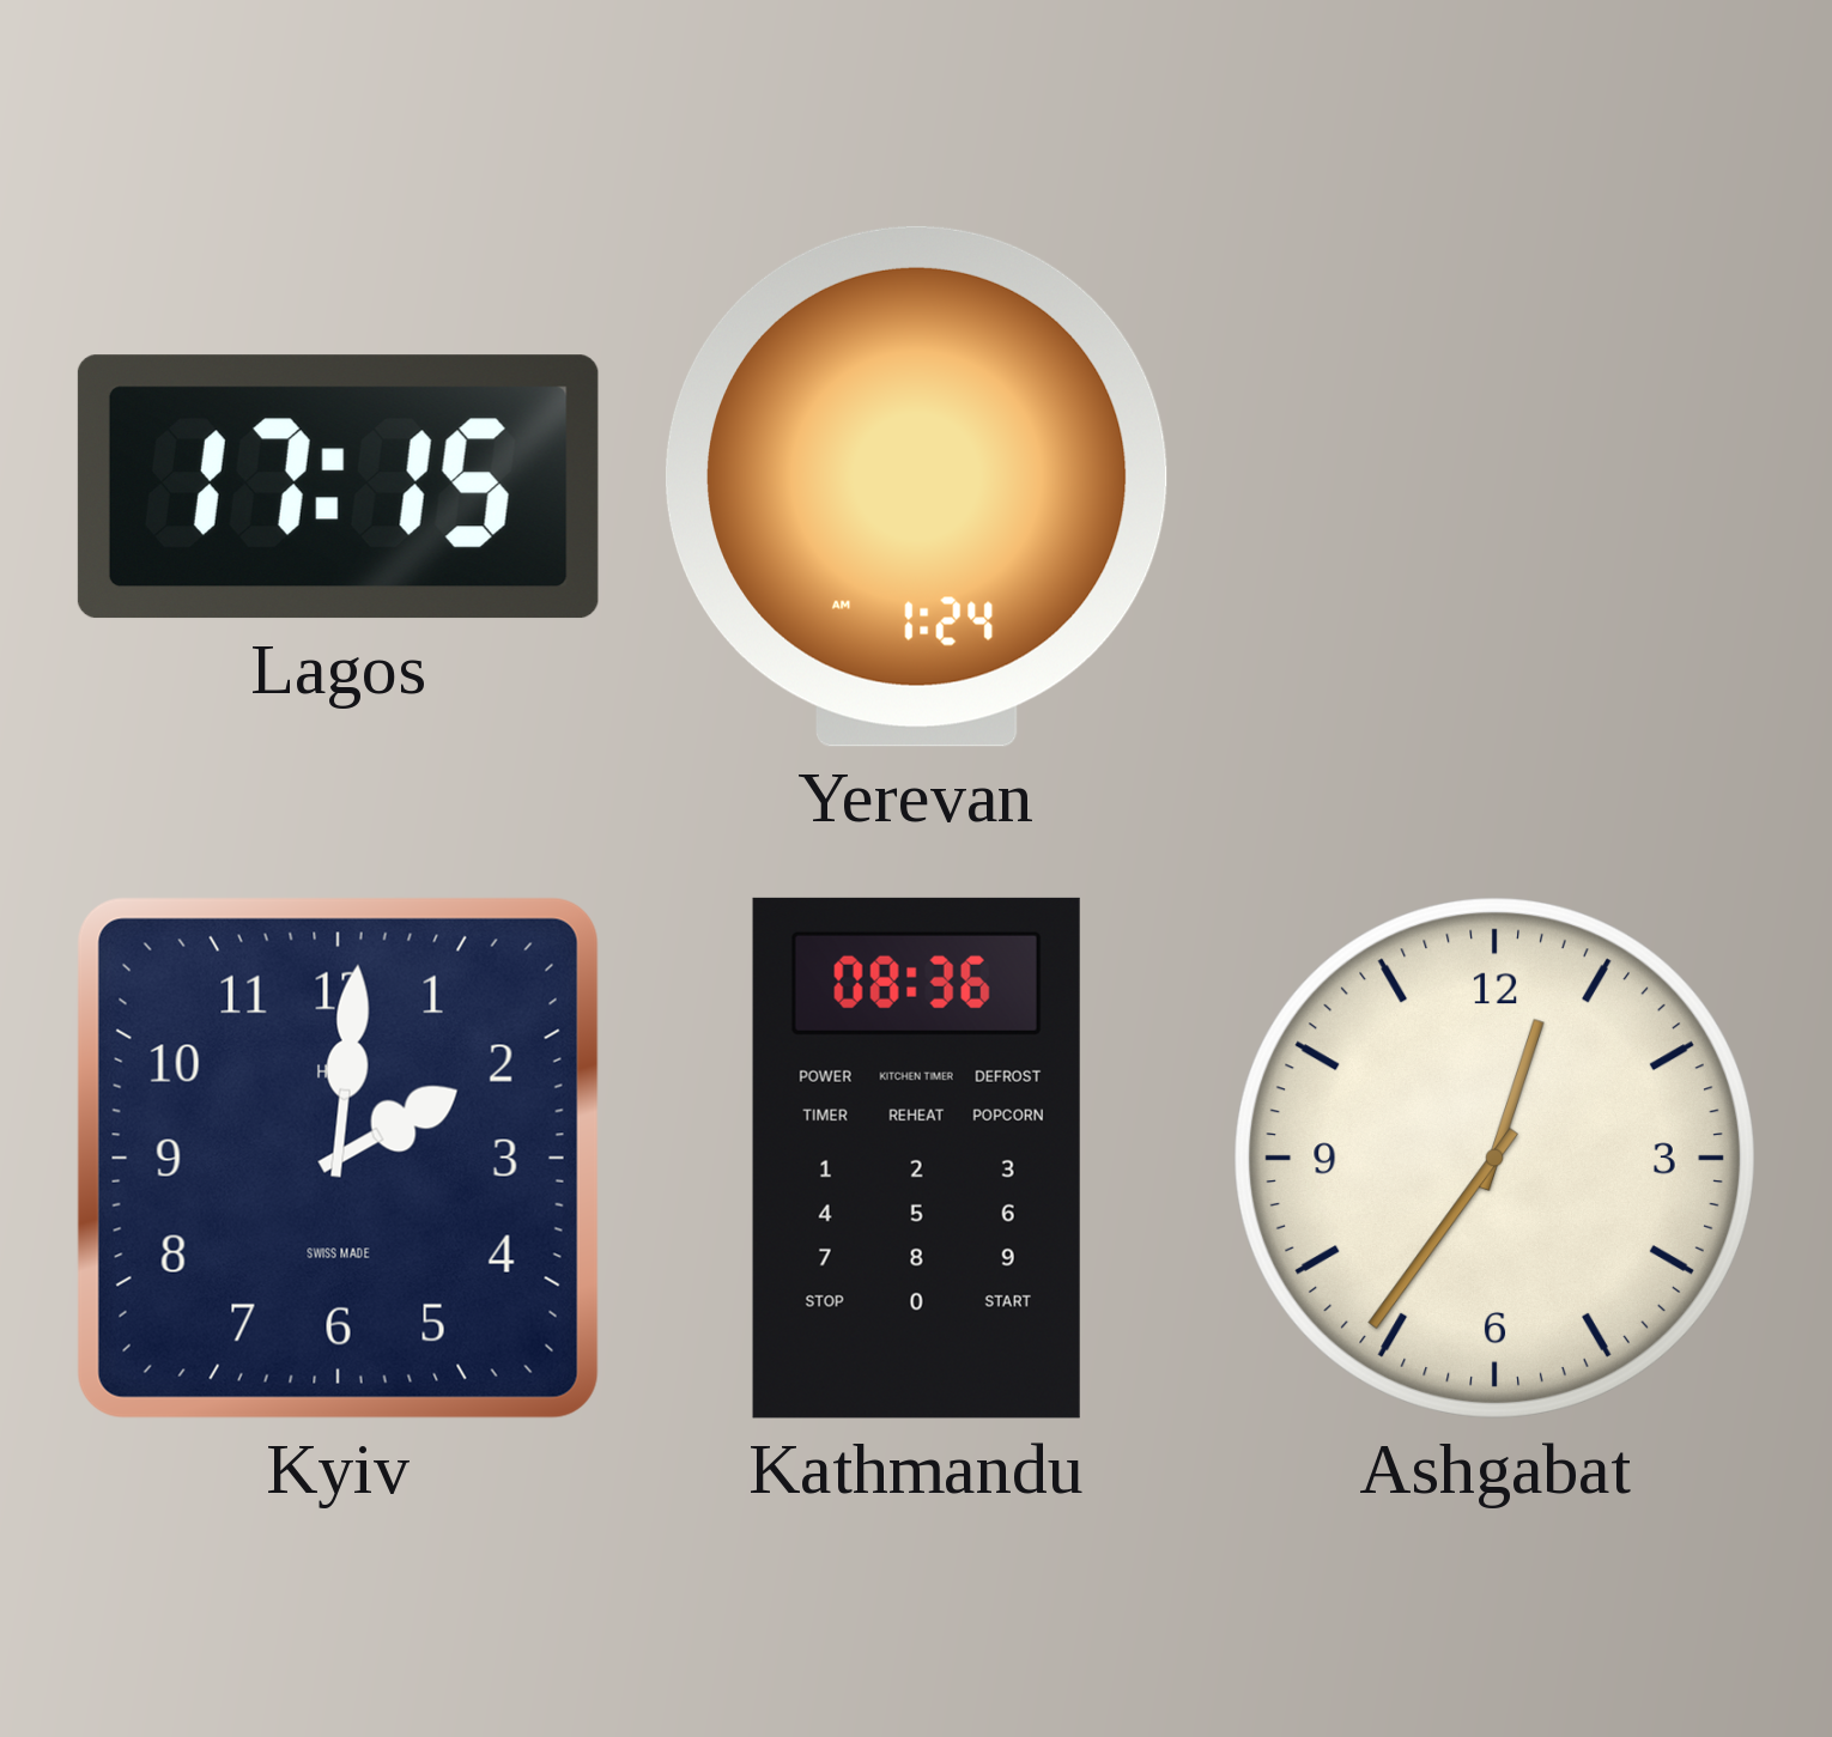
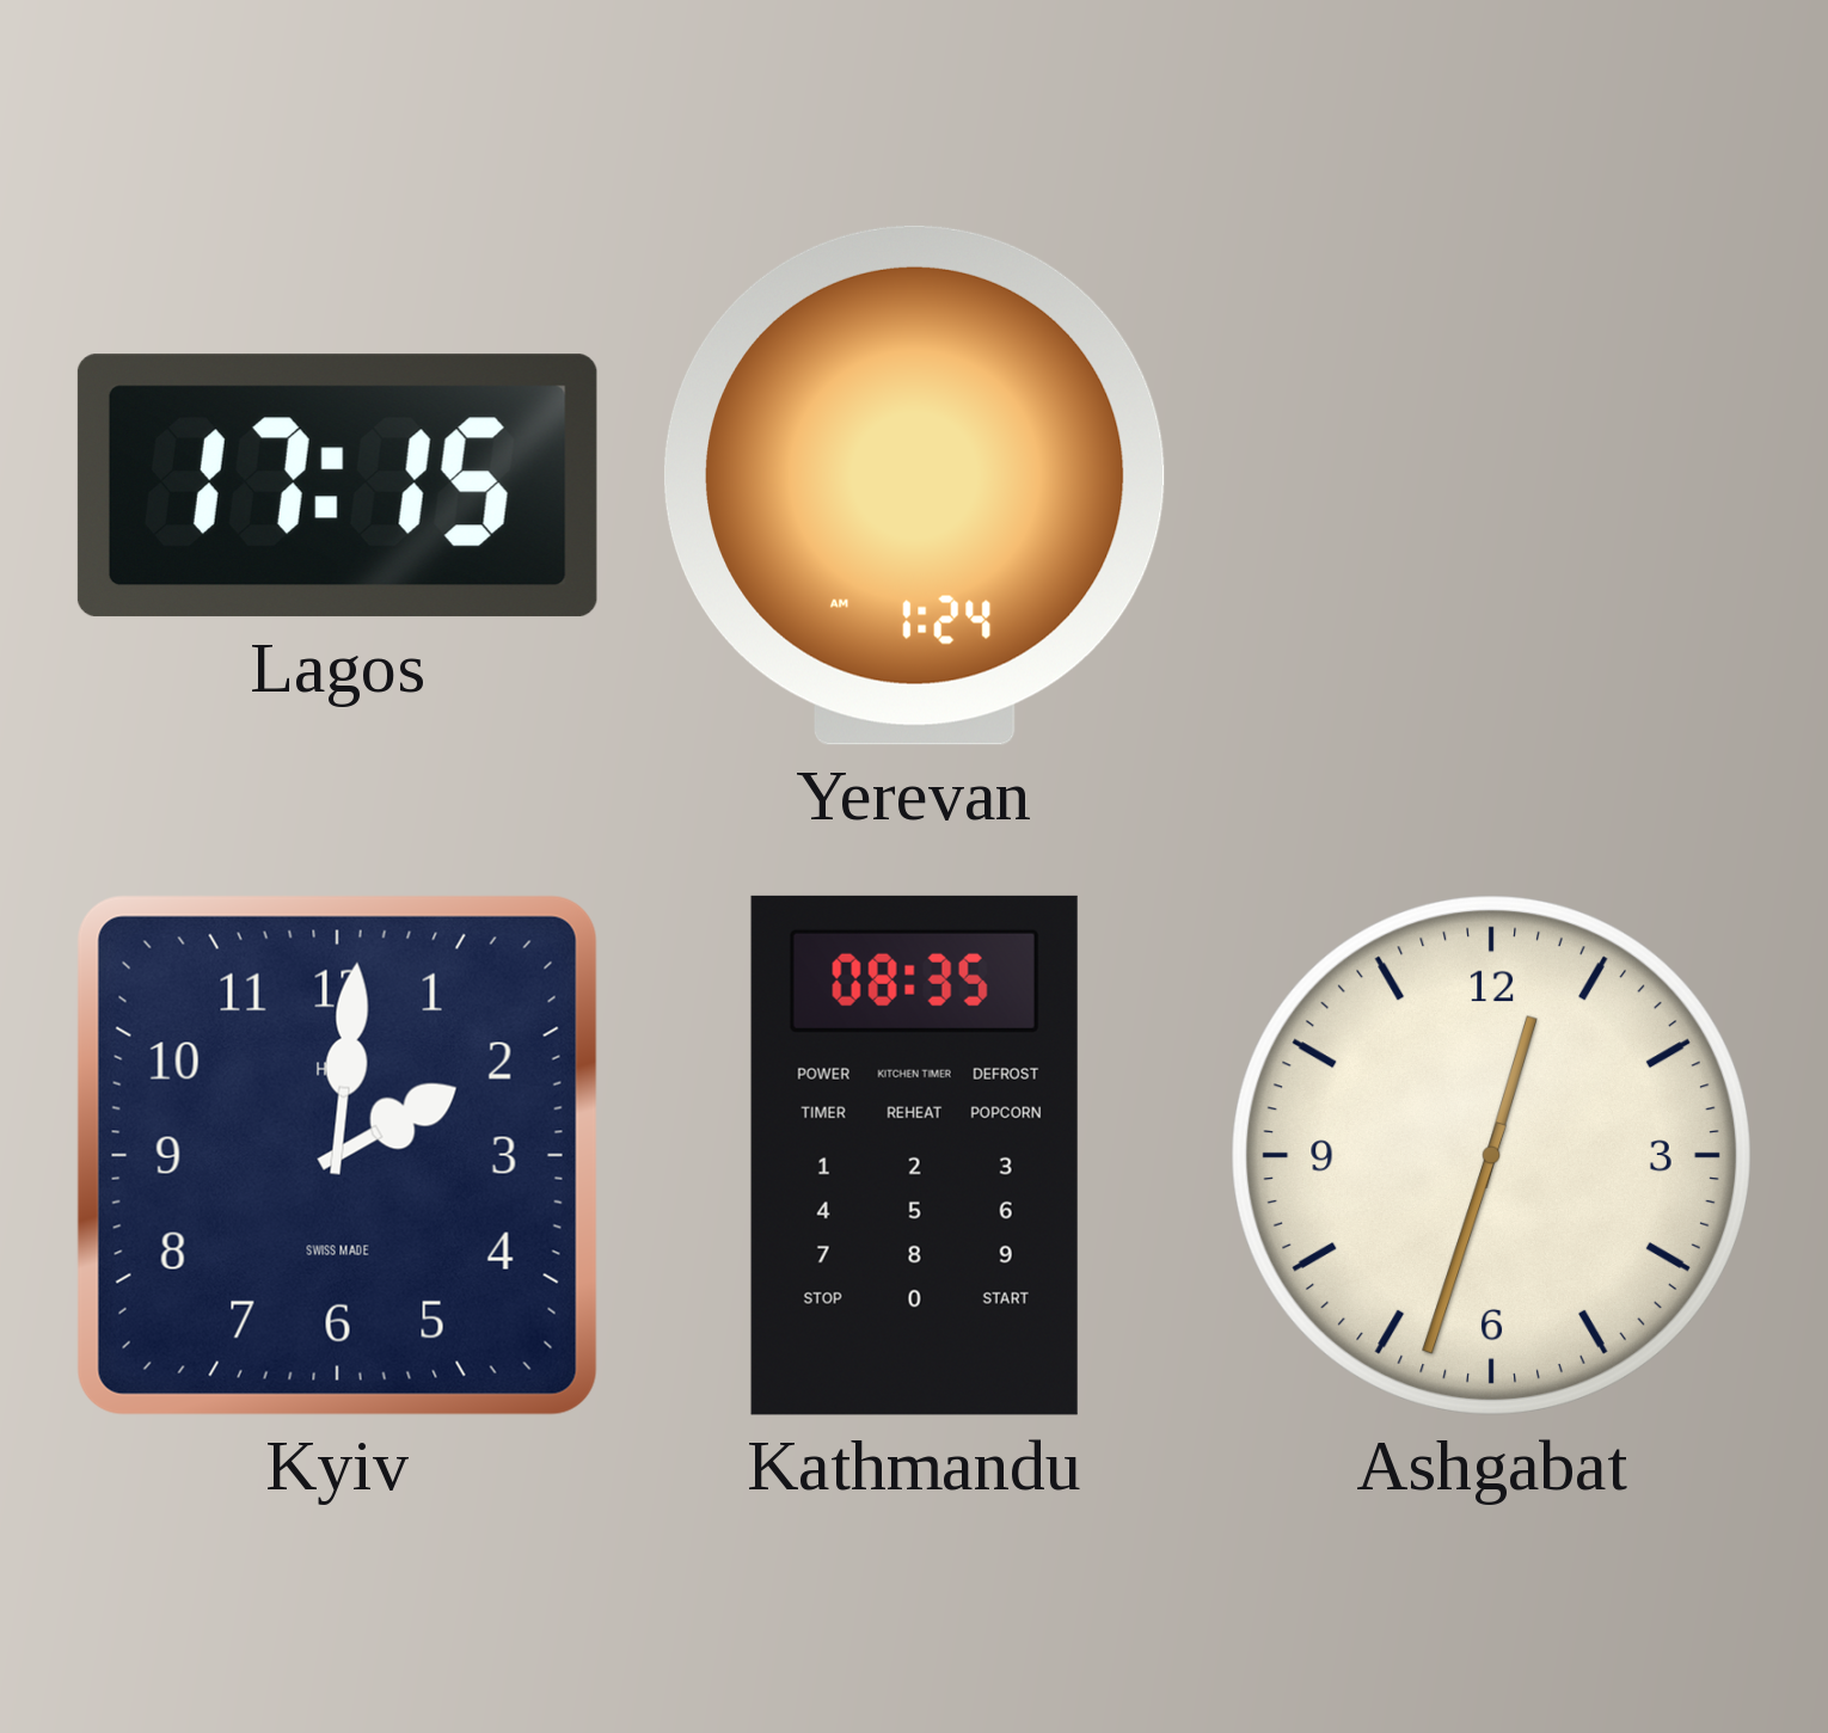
Kathmandu: 08:36 -> 08:35 (914, 1155)
Ashgabat: 12:36 -> 12:33 (1491, 1155)
